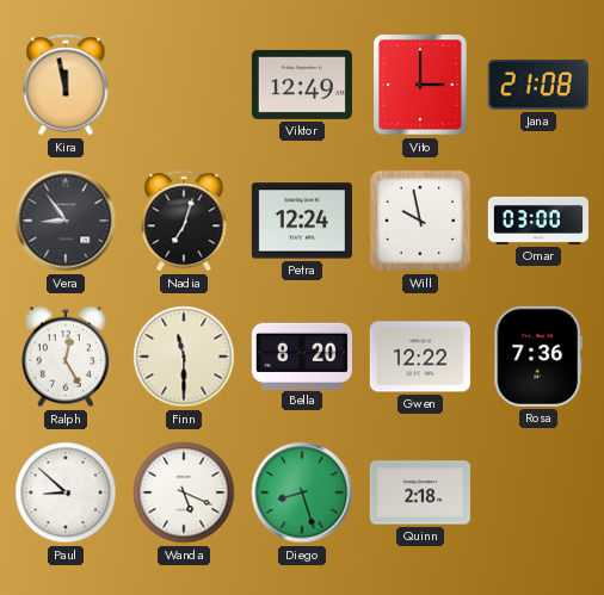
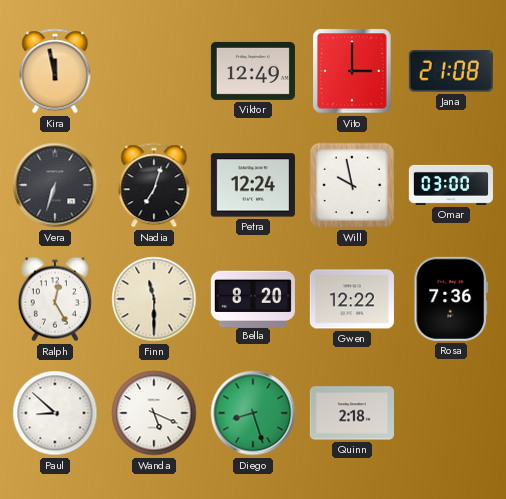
Vera: 8:54 -> 6:33 (55, 185)
